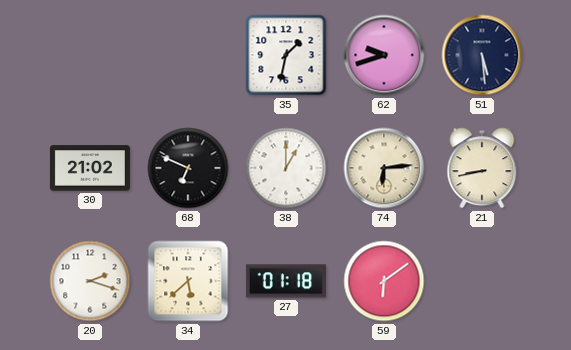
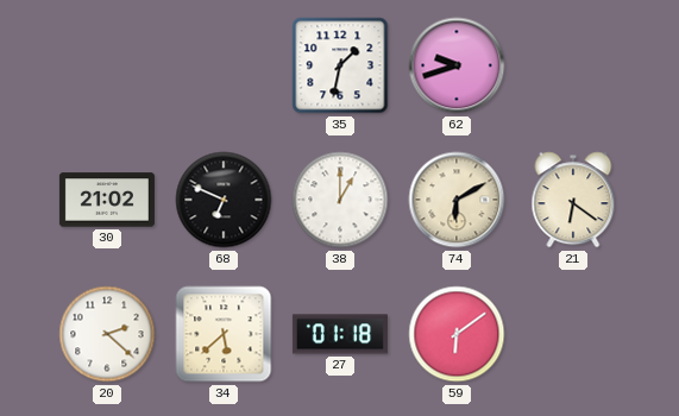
51: 5:29 -> none (482, 55)
74: 6:14 -> 6:10 (457, 200)
21: 8:43 -> 6:21 (573, 200)
20: 2:18 -> 2:22 (107, 334)
